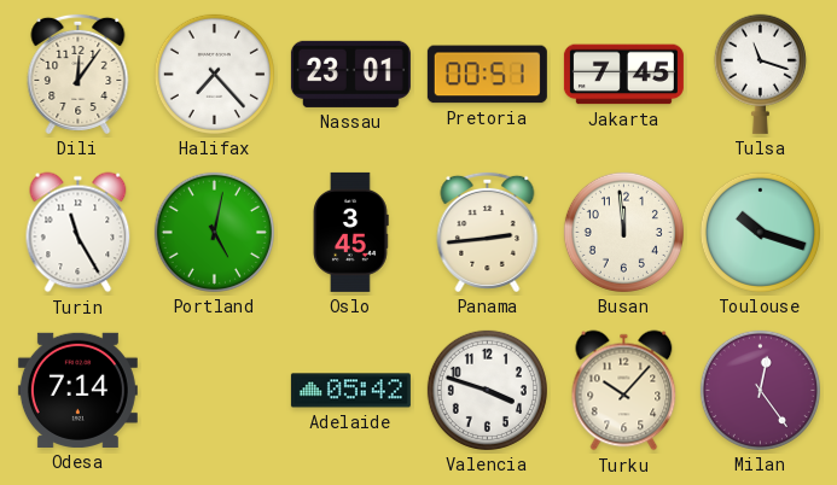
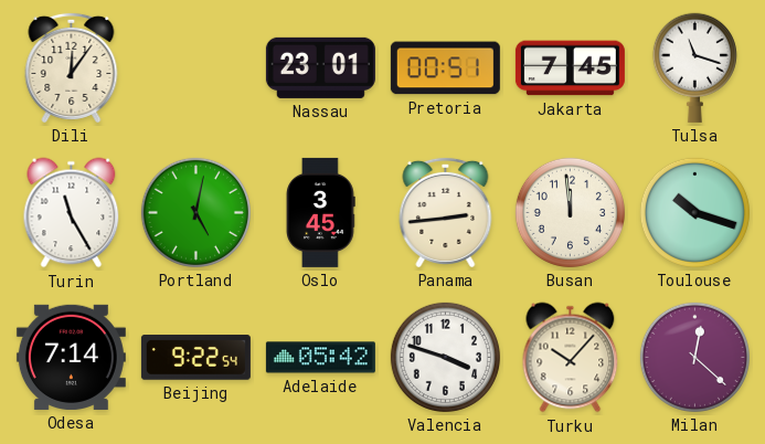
Halifax: 7:23 -> none (214, 74)
Beijing: none -> 9:22 (195, 358)
Milan: 12:24 -> 12:22 (694, 357)
